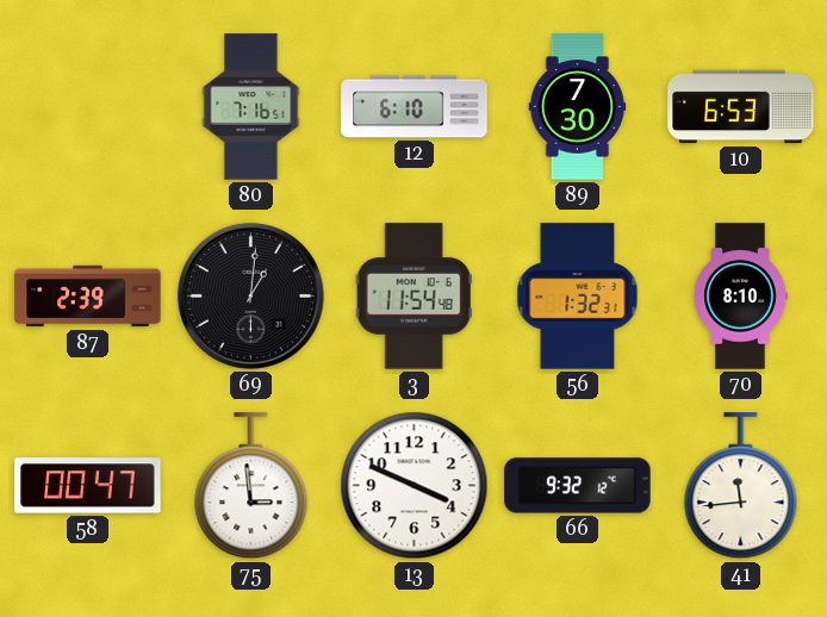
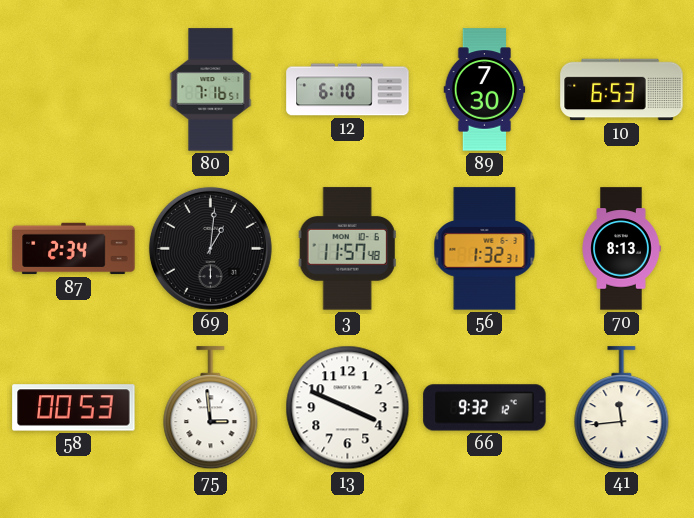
87: 2:39 -> 2:34 (74, 249)
3: 11:54 -> 11:57 (347, 249)
70: 8:10 -> 8:13 (621, 249)
58: 00:47 -> 00:53 (74, 408)
